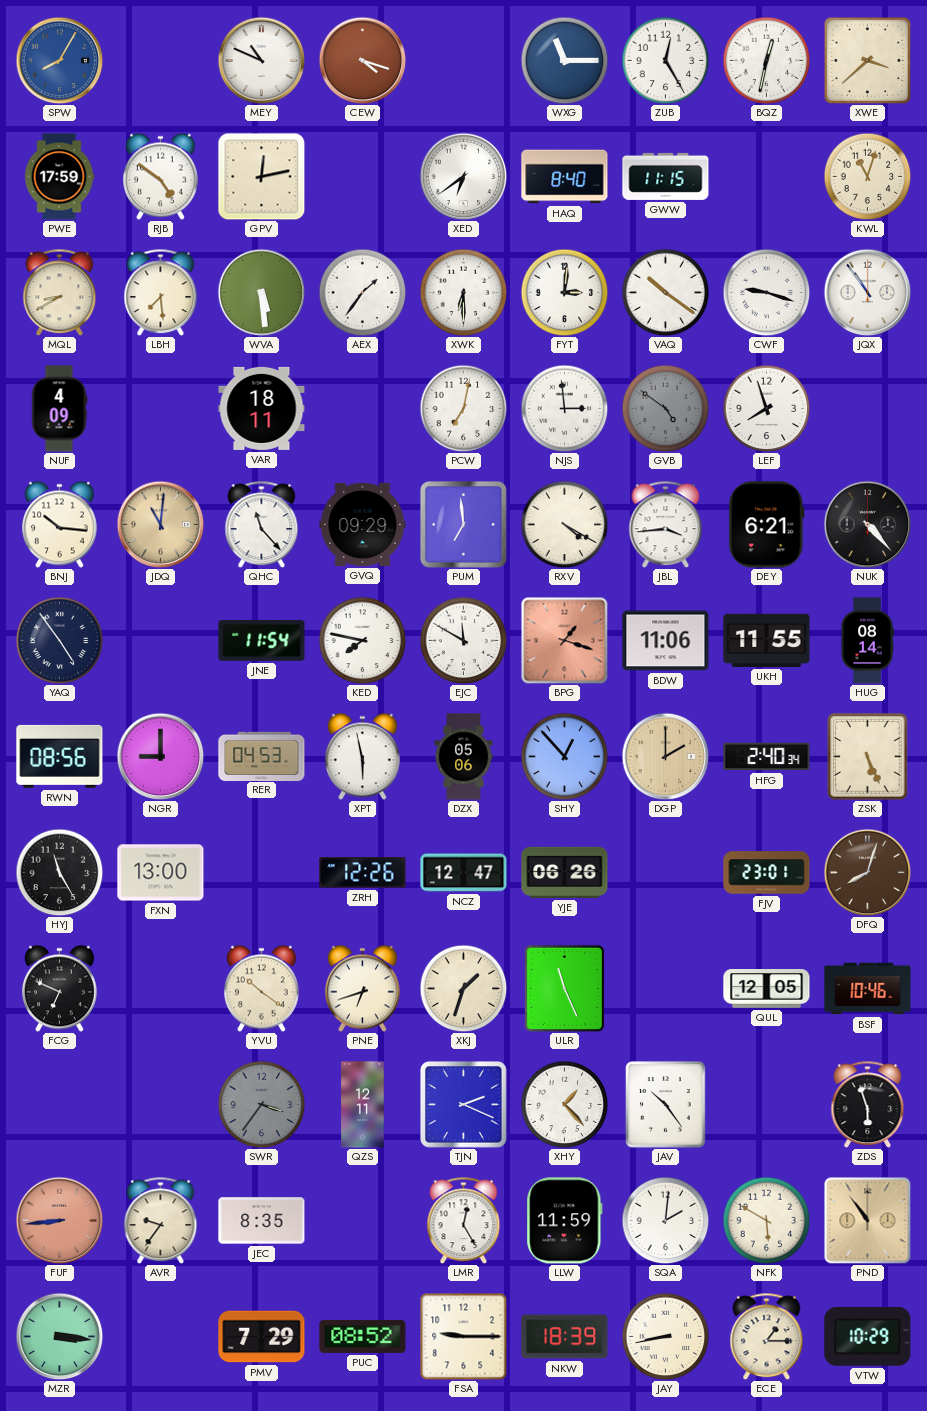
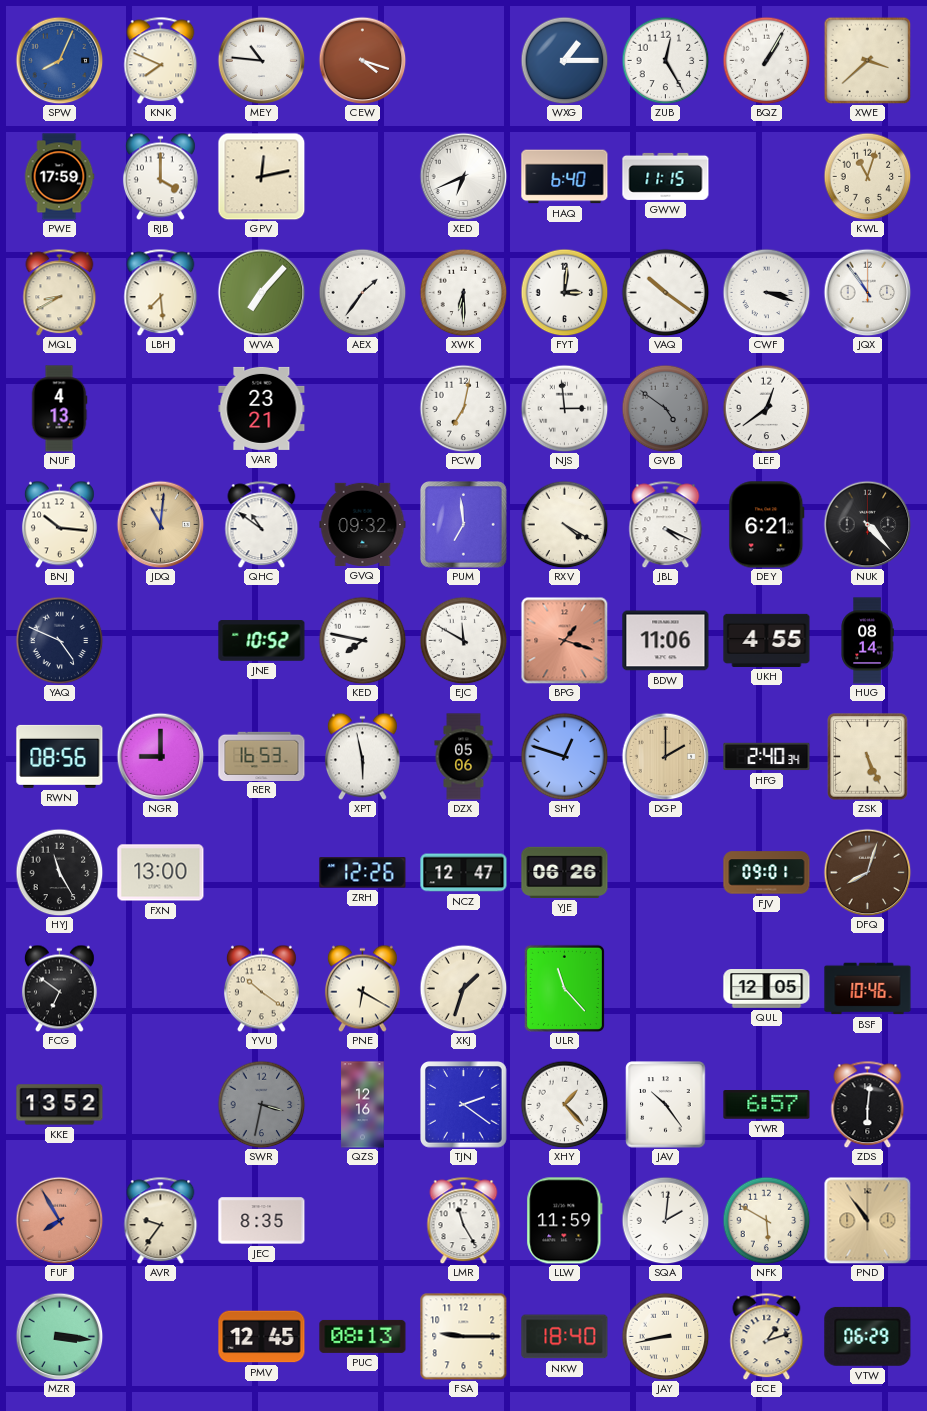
SPW: 8:05 -> 8:04 (59, 60)
KNK: none -> 7:49 (161, 60)
MEY: 10:49 -> 10:46 (261, 60)
WXG: 11:15 -> 1:15 (564, 60)
BQZ: 12:32 -> 1:05 (766, 60)
RJB: 4:51 -> 4:00 (160, 176)
XED: 6:39 -> 6:41 (463, 176)
HAQ: 8:40 -> 6:40 (565, 177)
WVA: 5:29 -> 7:07 (261, 292)
CWF: 9:18 -> 3:18 (766, 292)
NUF: 4:09 -> 4:13 (59, 409)
VAR: 18:11 -> 23:21 (262, 408)
LEF: 7:57 -> 12:39 (766, 408)
QHC: 11:23 -> 10:51 (262, 524)
GVQ: 09:29 -> 09:32 (363, 524)
JBL: 3:44 -> 4:19 (666, 524)
YAQ: 4:54 -> 4:49 (59, 640)
JNE: 11:54 -> 10:52 (262, 641)
UKH: 11:55 -> 4:55 (767, 640)
RER: 04:53 -> 16:53 (262, 756)
SHY: 12:53 -> 12:48 (564, 756)
FJV: 23:01 -> 09:01 (767, 873)
FCG: 6:49 -> 6:51 (59, 988)
PNE: 6:42 -> 6:20 (362, 988)
ULR: 11:26 -> 11:23 (564, 988)
KKE: none -> 13:52 (60, 1105)
SWR: 3:36 -> 3:32 (261, 1104)
QZS: 12:11 -> 12:16 (363, 1105)
TJN: 2:19 -> 2:21 (464, 1105)
YWR: none -> 6:57 (767, 1105)
ZDS: 5:57 -> 6:01 (868, 1104)
FUF: 8:44 -> 7:55 (59, 1220)
LMR: 12:25 -> 11:25 (464, 1220)
PMV: 7:29 -> 12:45 (262, 1337)
PUC: 08:52 -> 08:13 (363, 1336)
NKW: 18:39 -> 18:40 (565, 1337)
ECE: 1:15 -> 1:12 (767, 1336)
VTW: 10:29 -> 06:29 (868, 1336)
